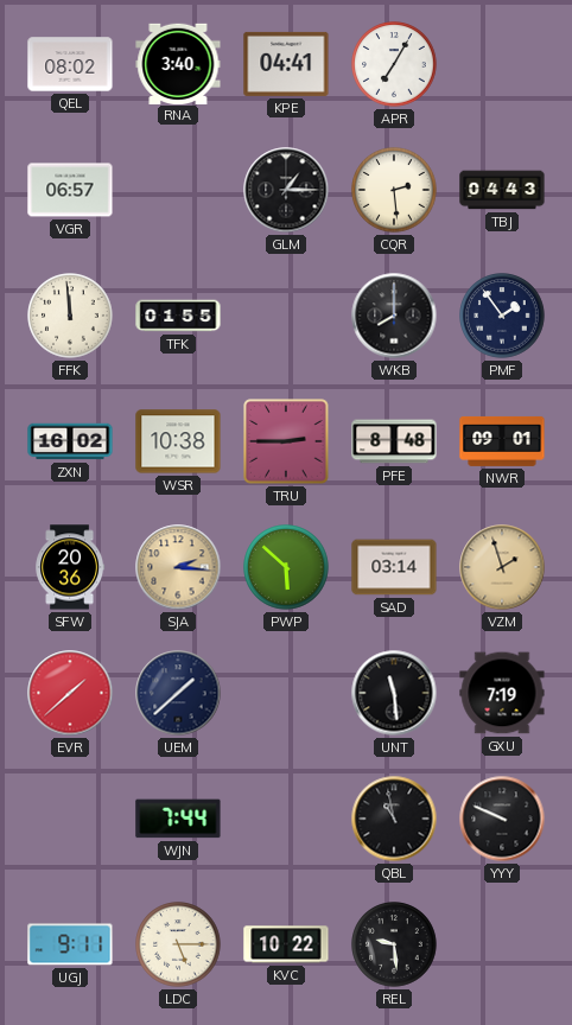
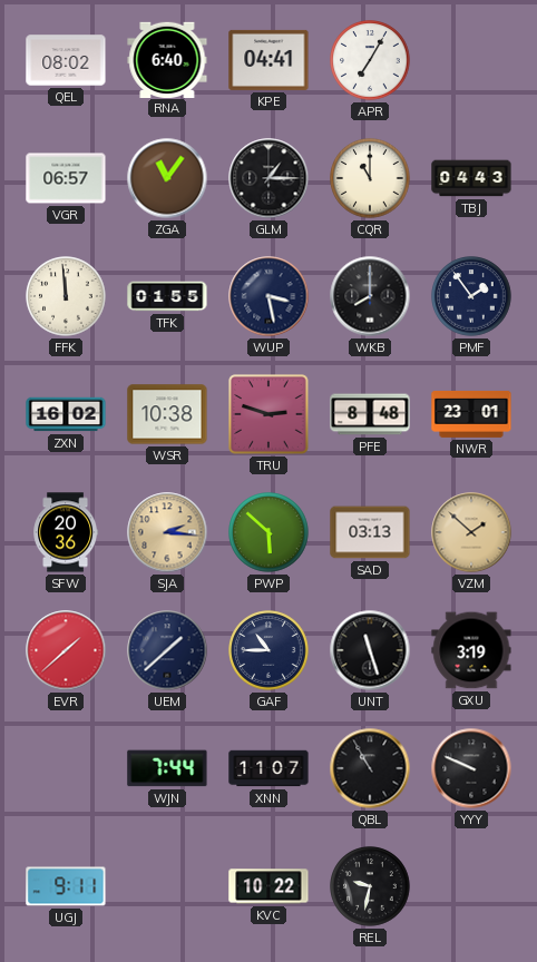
RNA: 3:40 -> 6:40 (167, 59)
ZGA: none -> 11:06 (167, 178)
CQR: 2:29 -> 11:00 (370, 178)
WUP: none -> 3:28 (268, 296)
TRU: 2:45 -> 2:48 (268, 414)
NWR: 09:01 -> 23:01 (471, 414)
SAD: 03:14 -> 03:13 (370, 532)
VZM: 1:57 -> 1:52 (471, 532)
GAF: none -> 10:45 (268, 650)
UNT: 11:29 -> 11:27 (370, 650)
GXU: 7:19 -> 3:19 (471, 650)
XNN: none -> 11:07 (268, 768)
QBL: 10:58 -> 10:55 (370, 768)
LDC: 5:15 -> none (178, 944)
REL: 9:29 -> 9:32 (370, 886)
